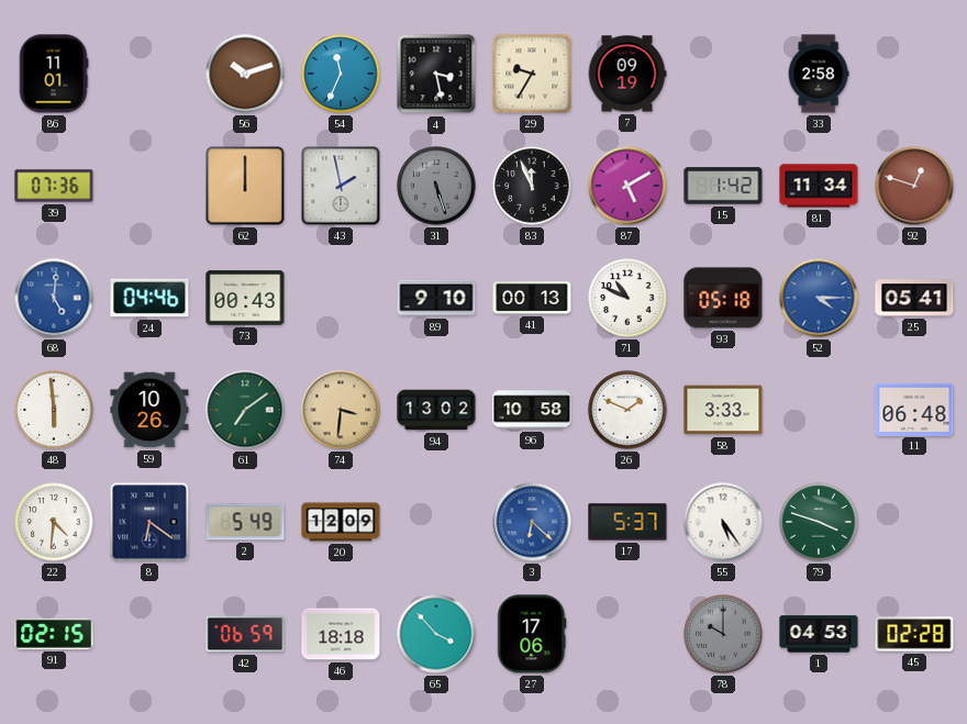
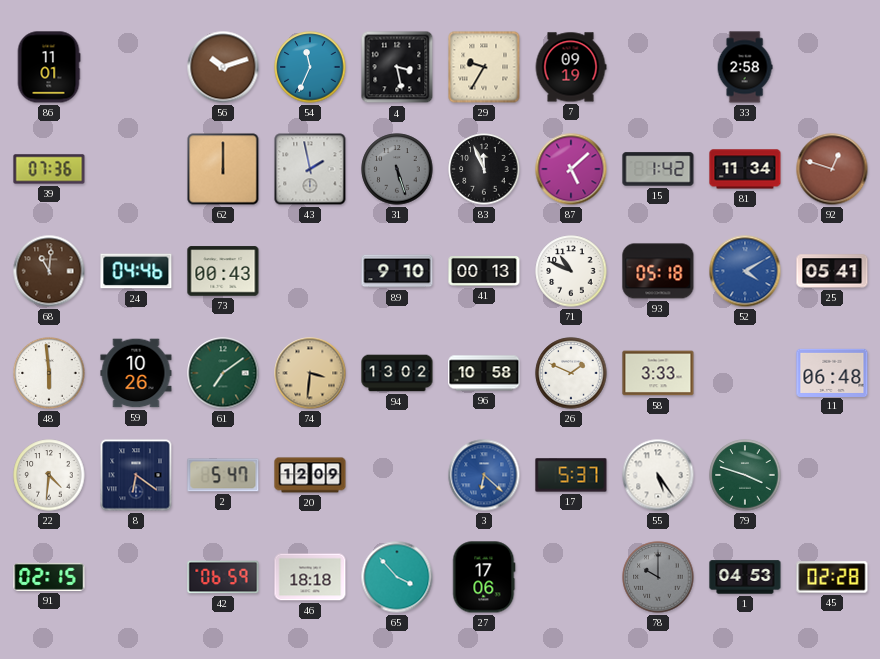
87: 5:10 -> 5:08 (571, 169)
68: 5:01 -> 11:01 (49, 271)
68 dial: blue -> brown (49, 271)
52: 4:15 -> 4:10 (745, 271)
2: 5:49 -> 5:47 (223, 475)
